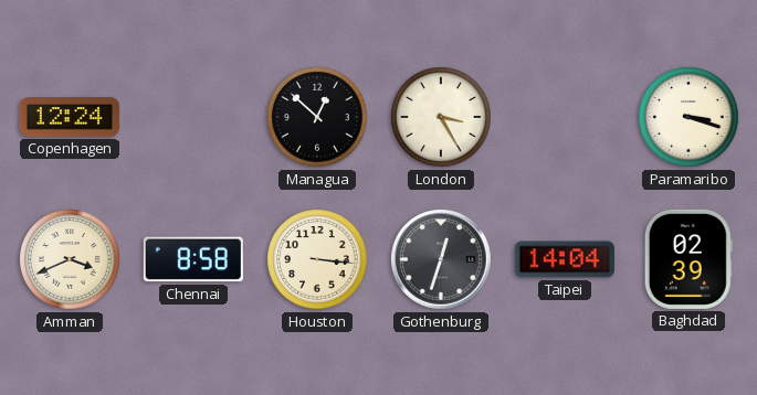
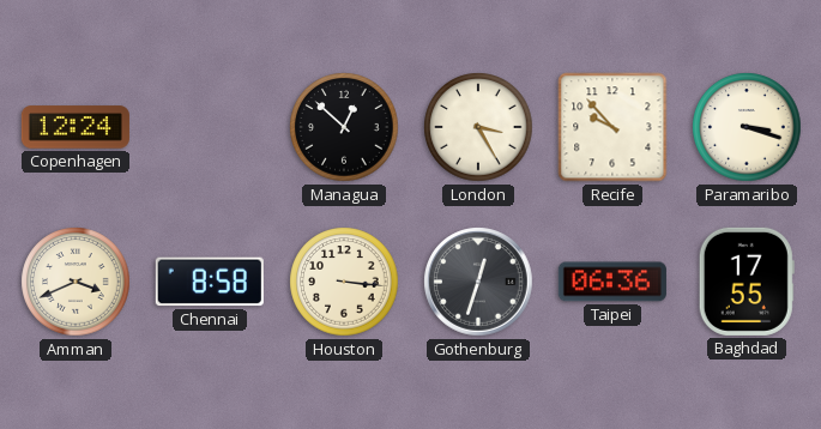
Recife: none -> 9:53 (612, 127)
Taipei: 14:04 -> 06:36 (612, 282)
Baghdad: 02:39 -> 17:55 (747, 282)
